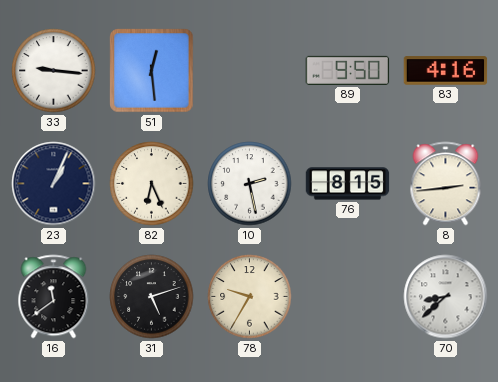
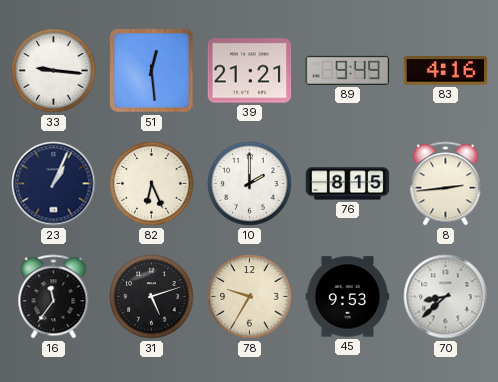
39: none -> 21:21 (250, 71)
89: 9:50 -> 9:49 (348, 70)
10: 2:28 -> 2:00 (250, 184)
16: 11:39 -> 11:36 (54, 297)
45: none -> 9:53 (348, 297)
